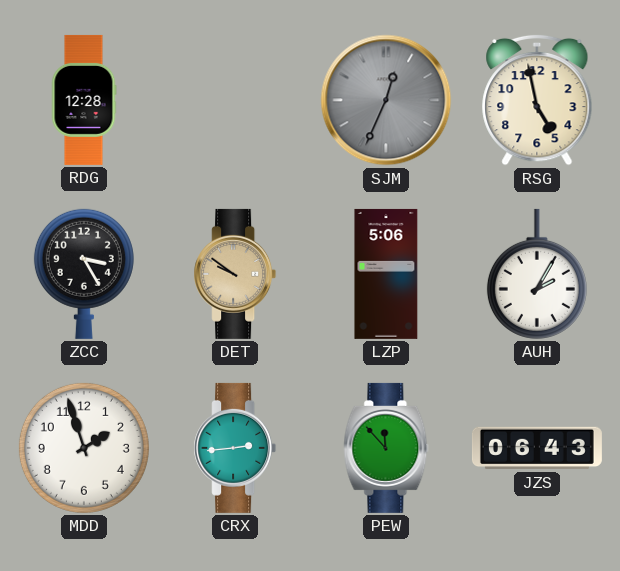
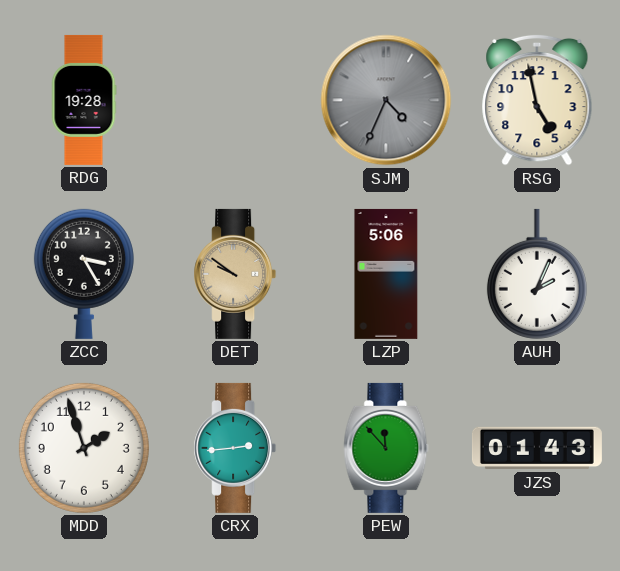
RDG: 12:28 -> 19:28 (84, 100)
SJM: 12:34 -> 4:34 (386, 100)
AUH: 2:05 -> 2:04 (537, 274)
JZS: 06:43 -> 01:43 (537, 448)
